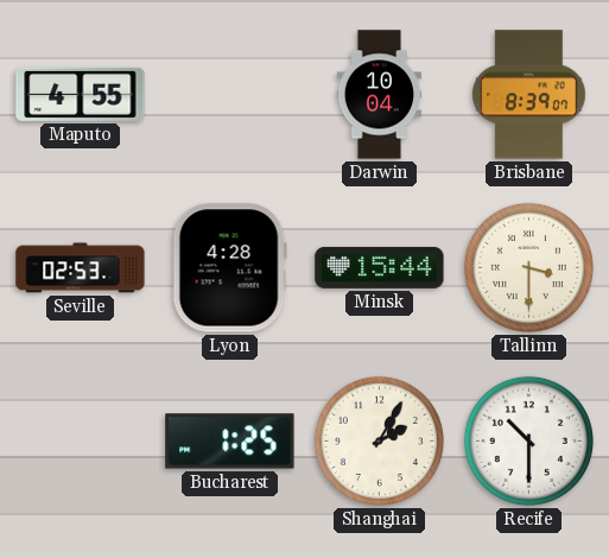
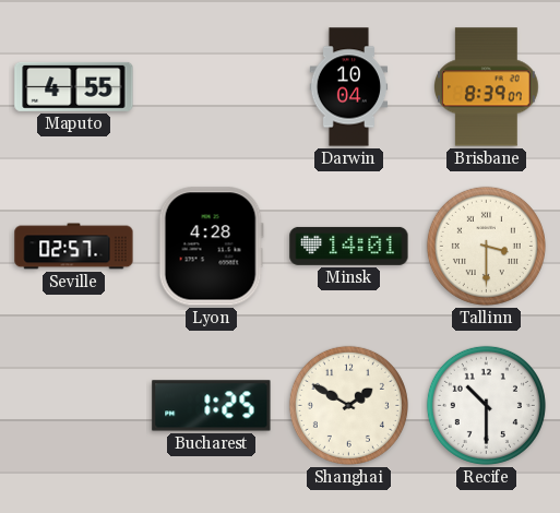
Seville: 02:53 -> 02:57 (74, 247)
Minsk: 15:44 -> 14:01 (349, 246)
Shanghai: 2:05 -> 1:50 (348, 405)
